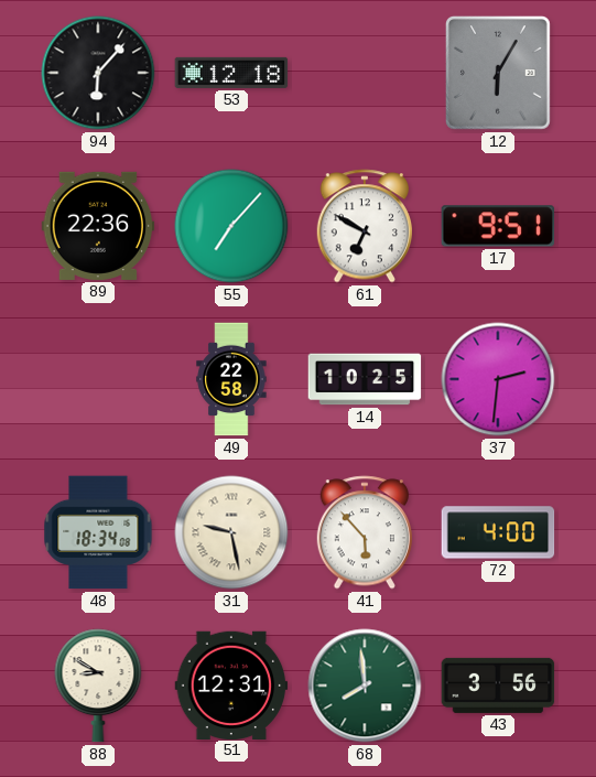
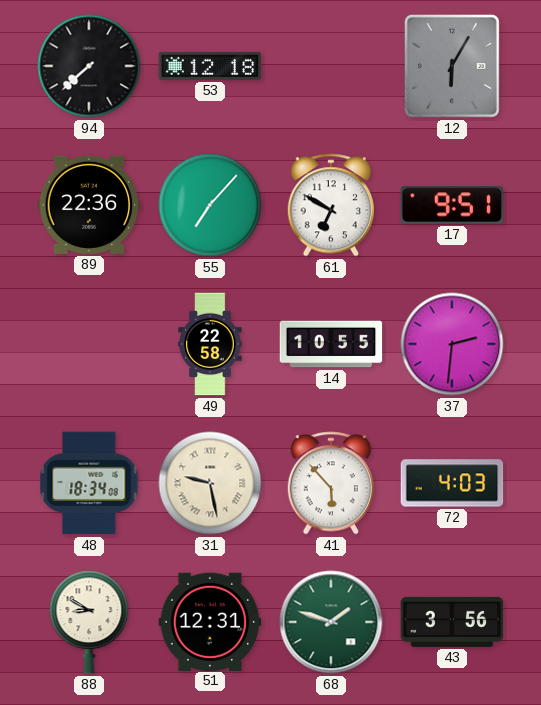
94: 6:07 -> 7:38 (89, 66)
14: 10:25 -> 10:55 (331, 344)
72: 4:00 -> 4:03 (452, 483)
68: 7:59 -> 1:48 (331, 622)
